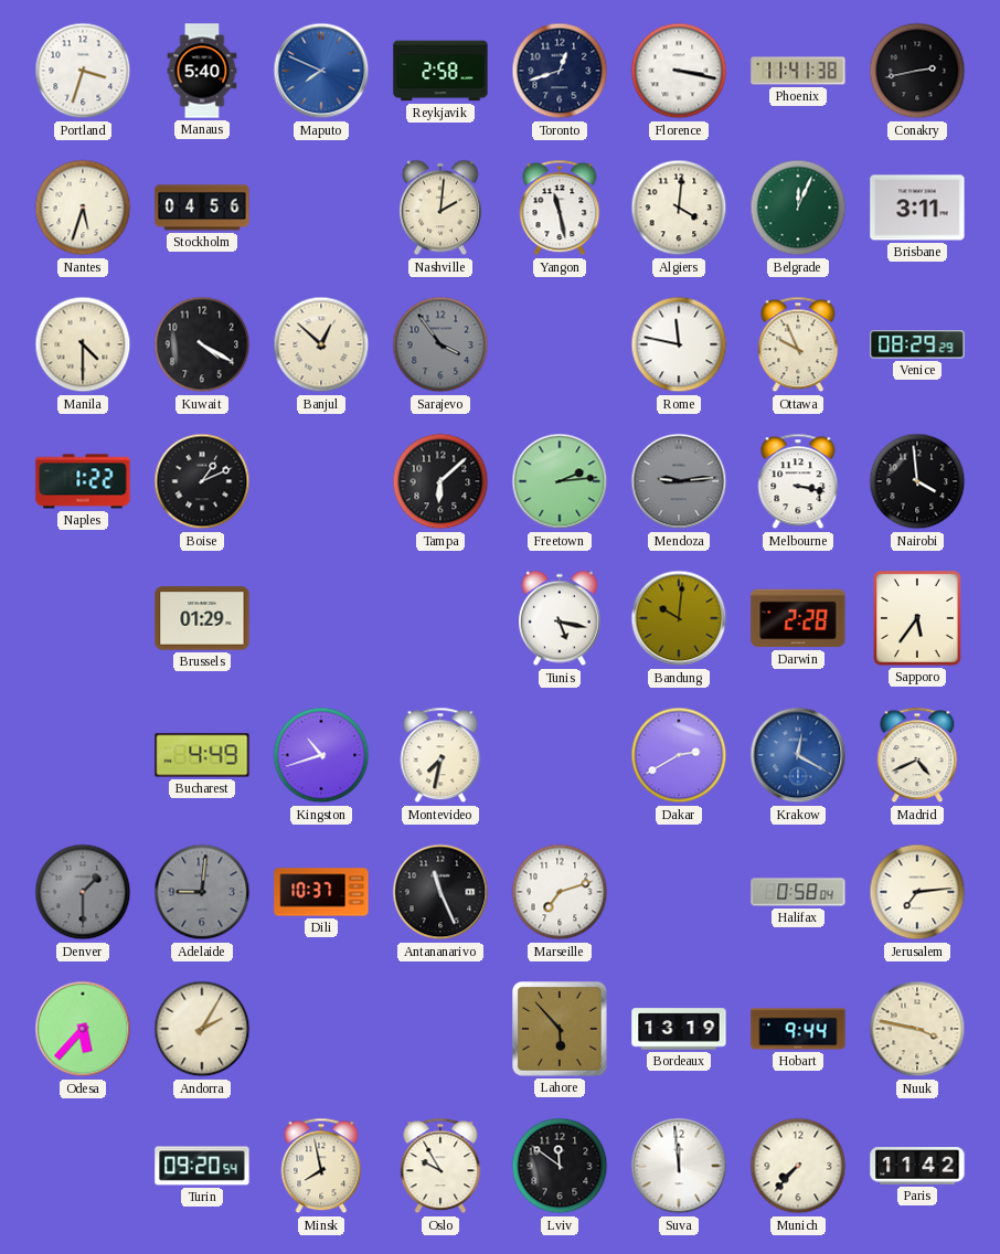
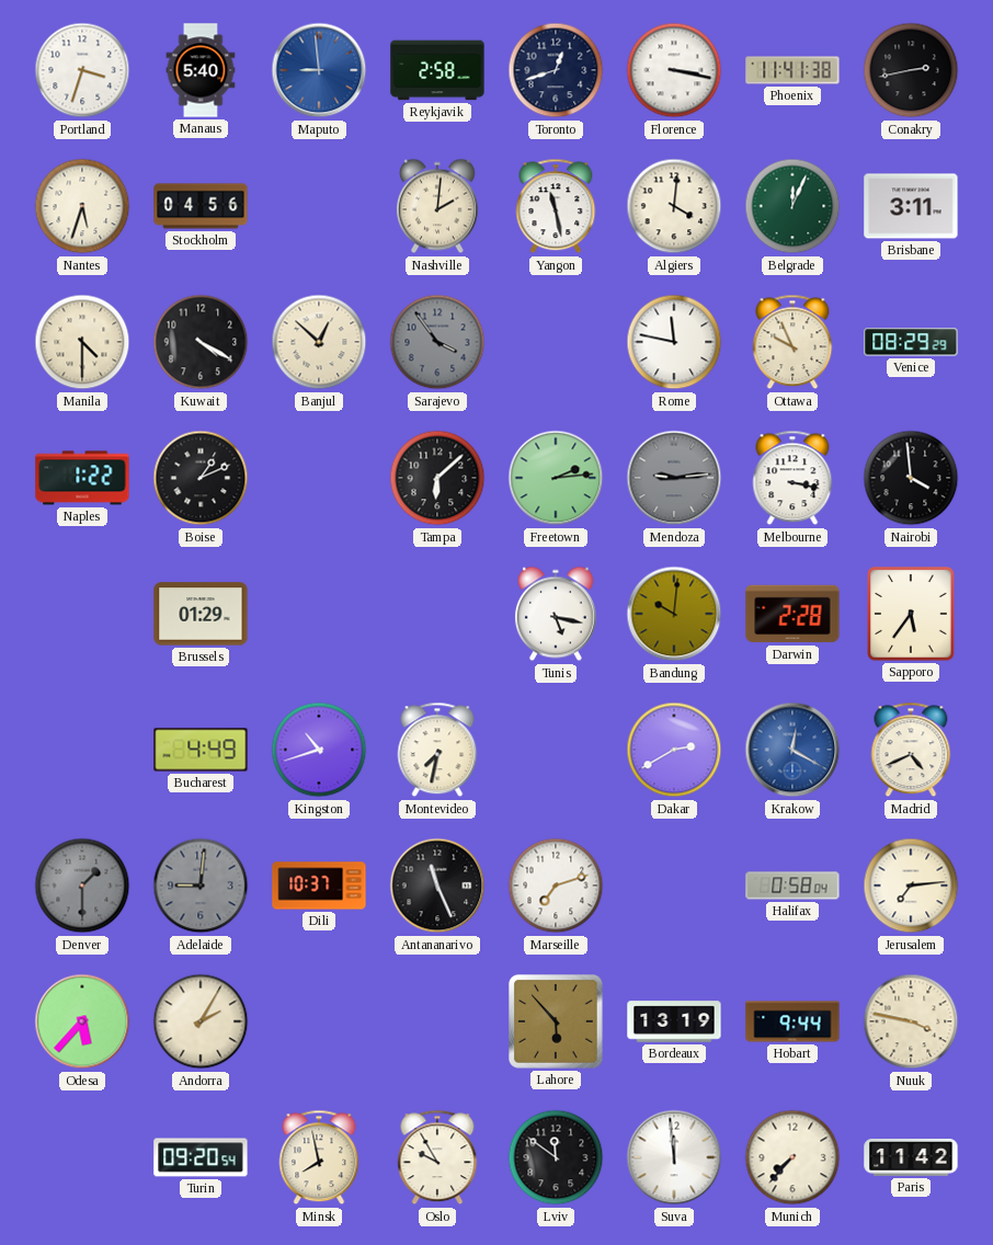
Maputo: 7:49 -> 8:59 (319, 70)
